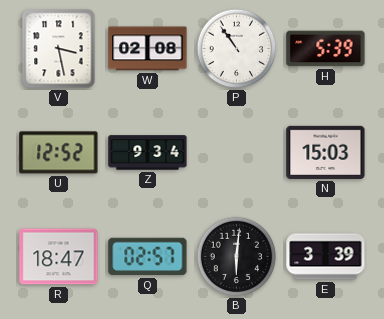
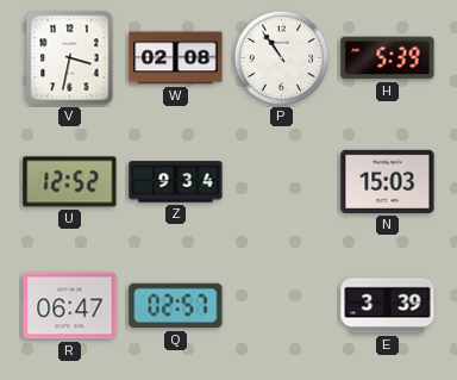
V: 3:28 -> 3:32 (70, 58)
R: 18:47 -> 06:47 (70, 306)
B: 6:01 -> none (237, 257)
